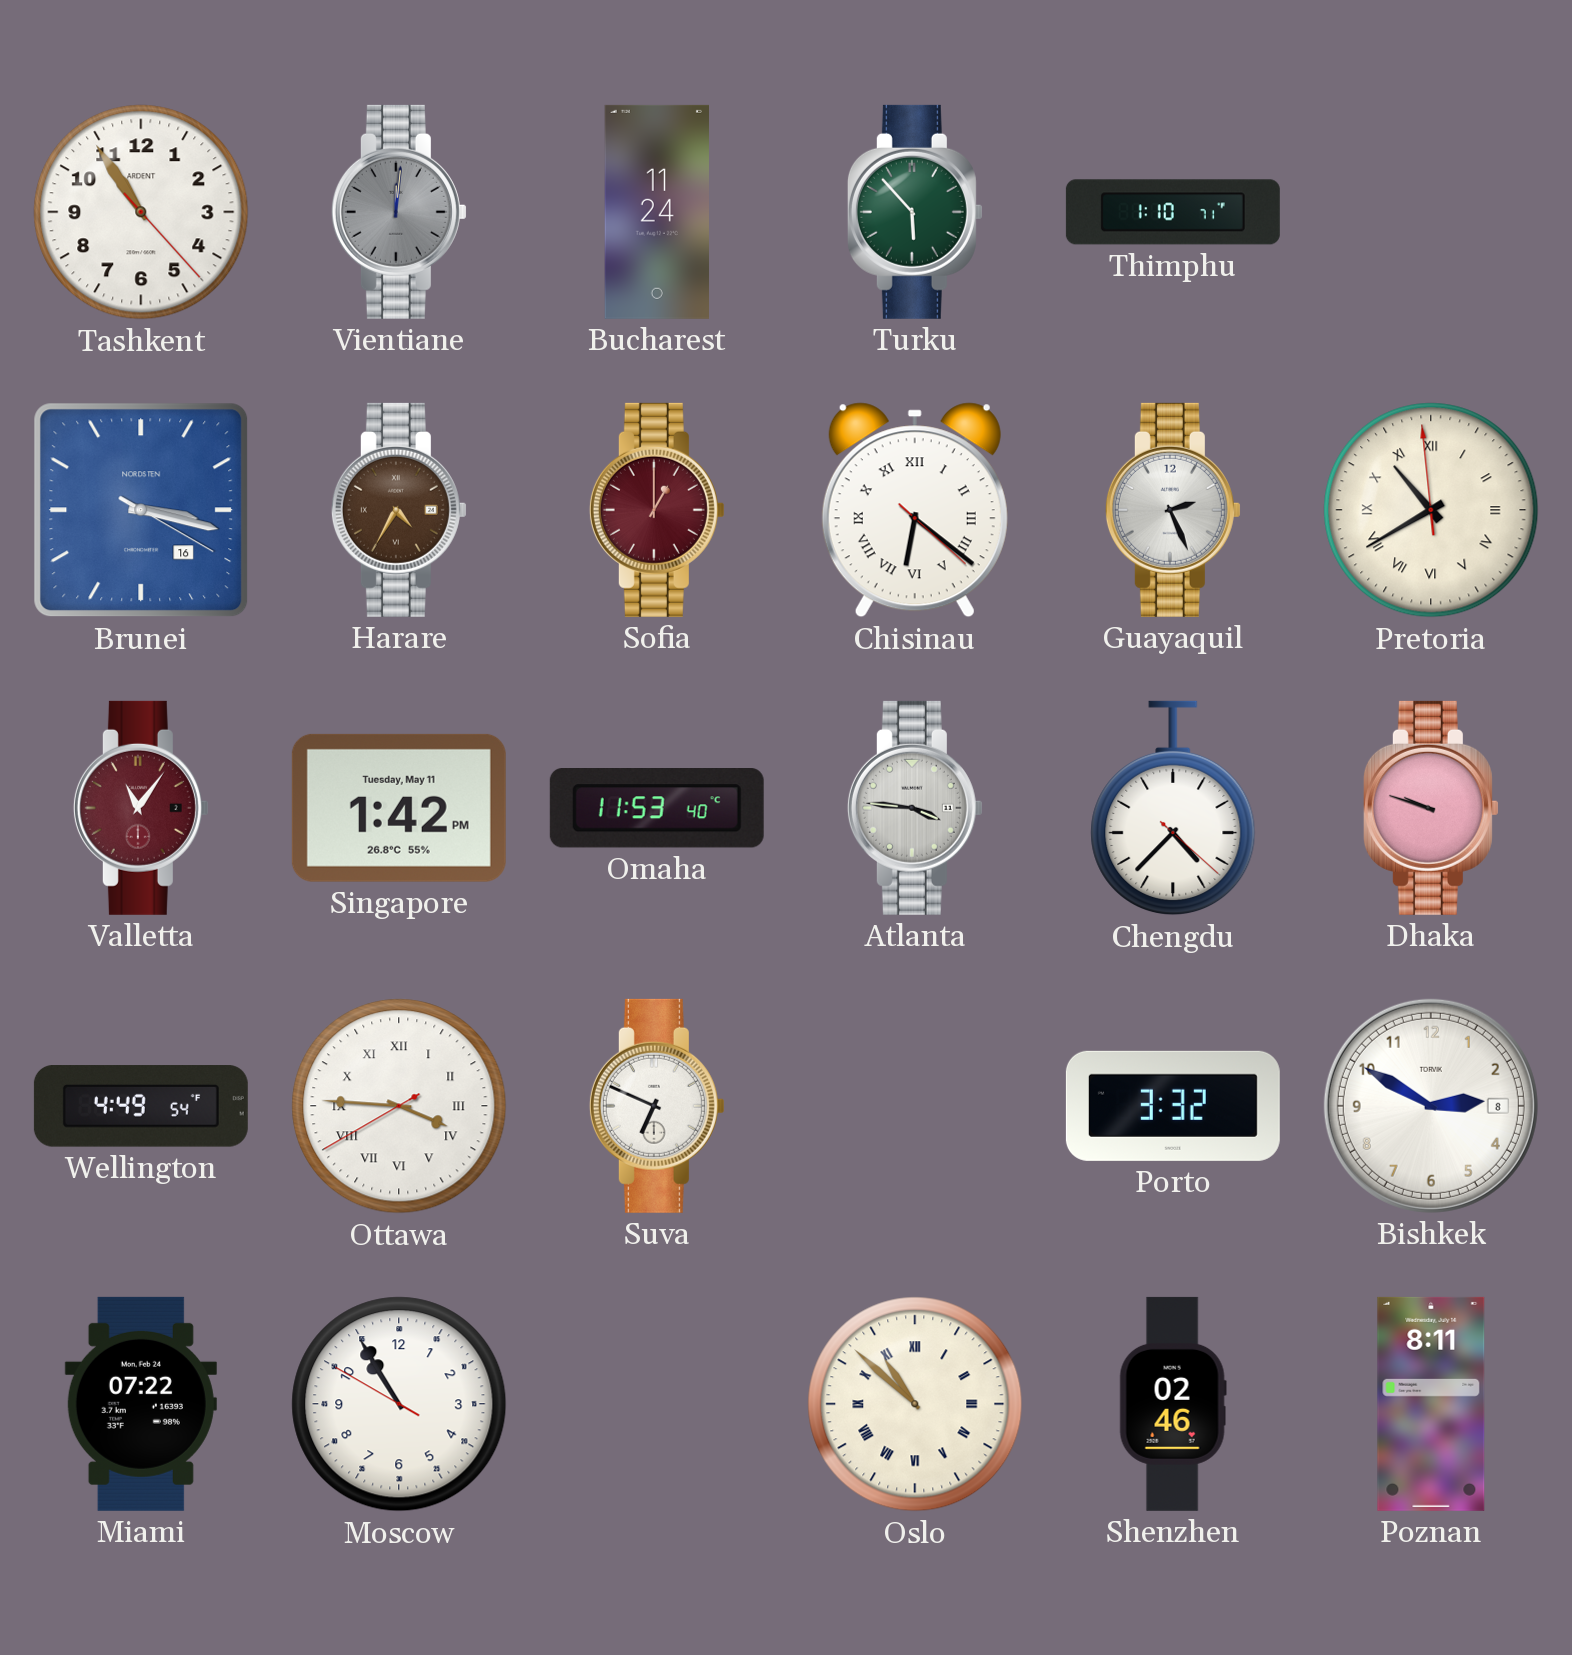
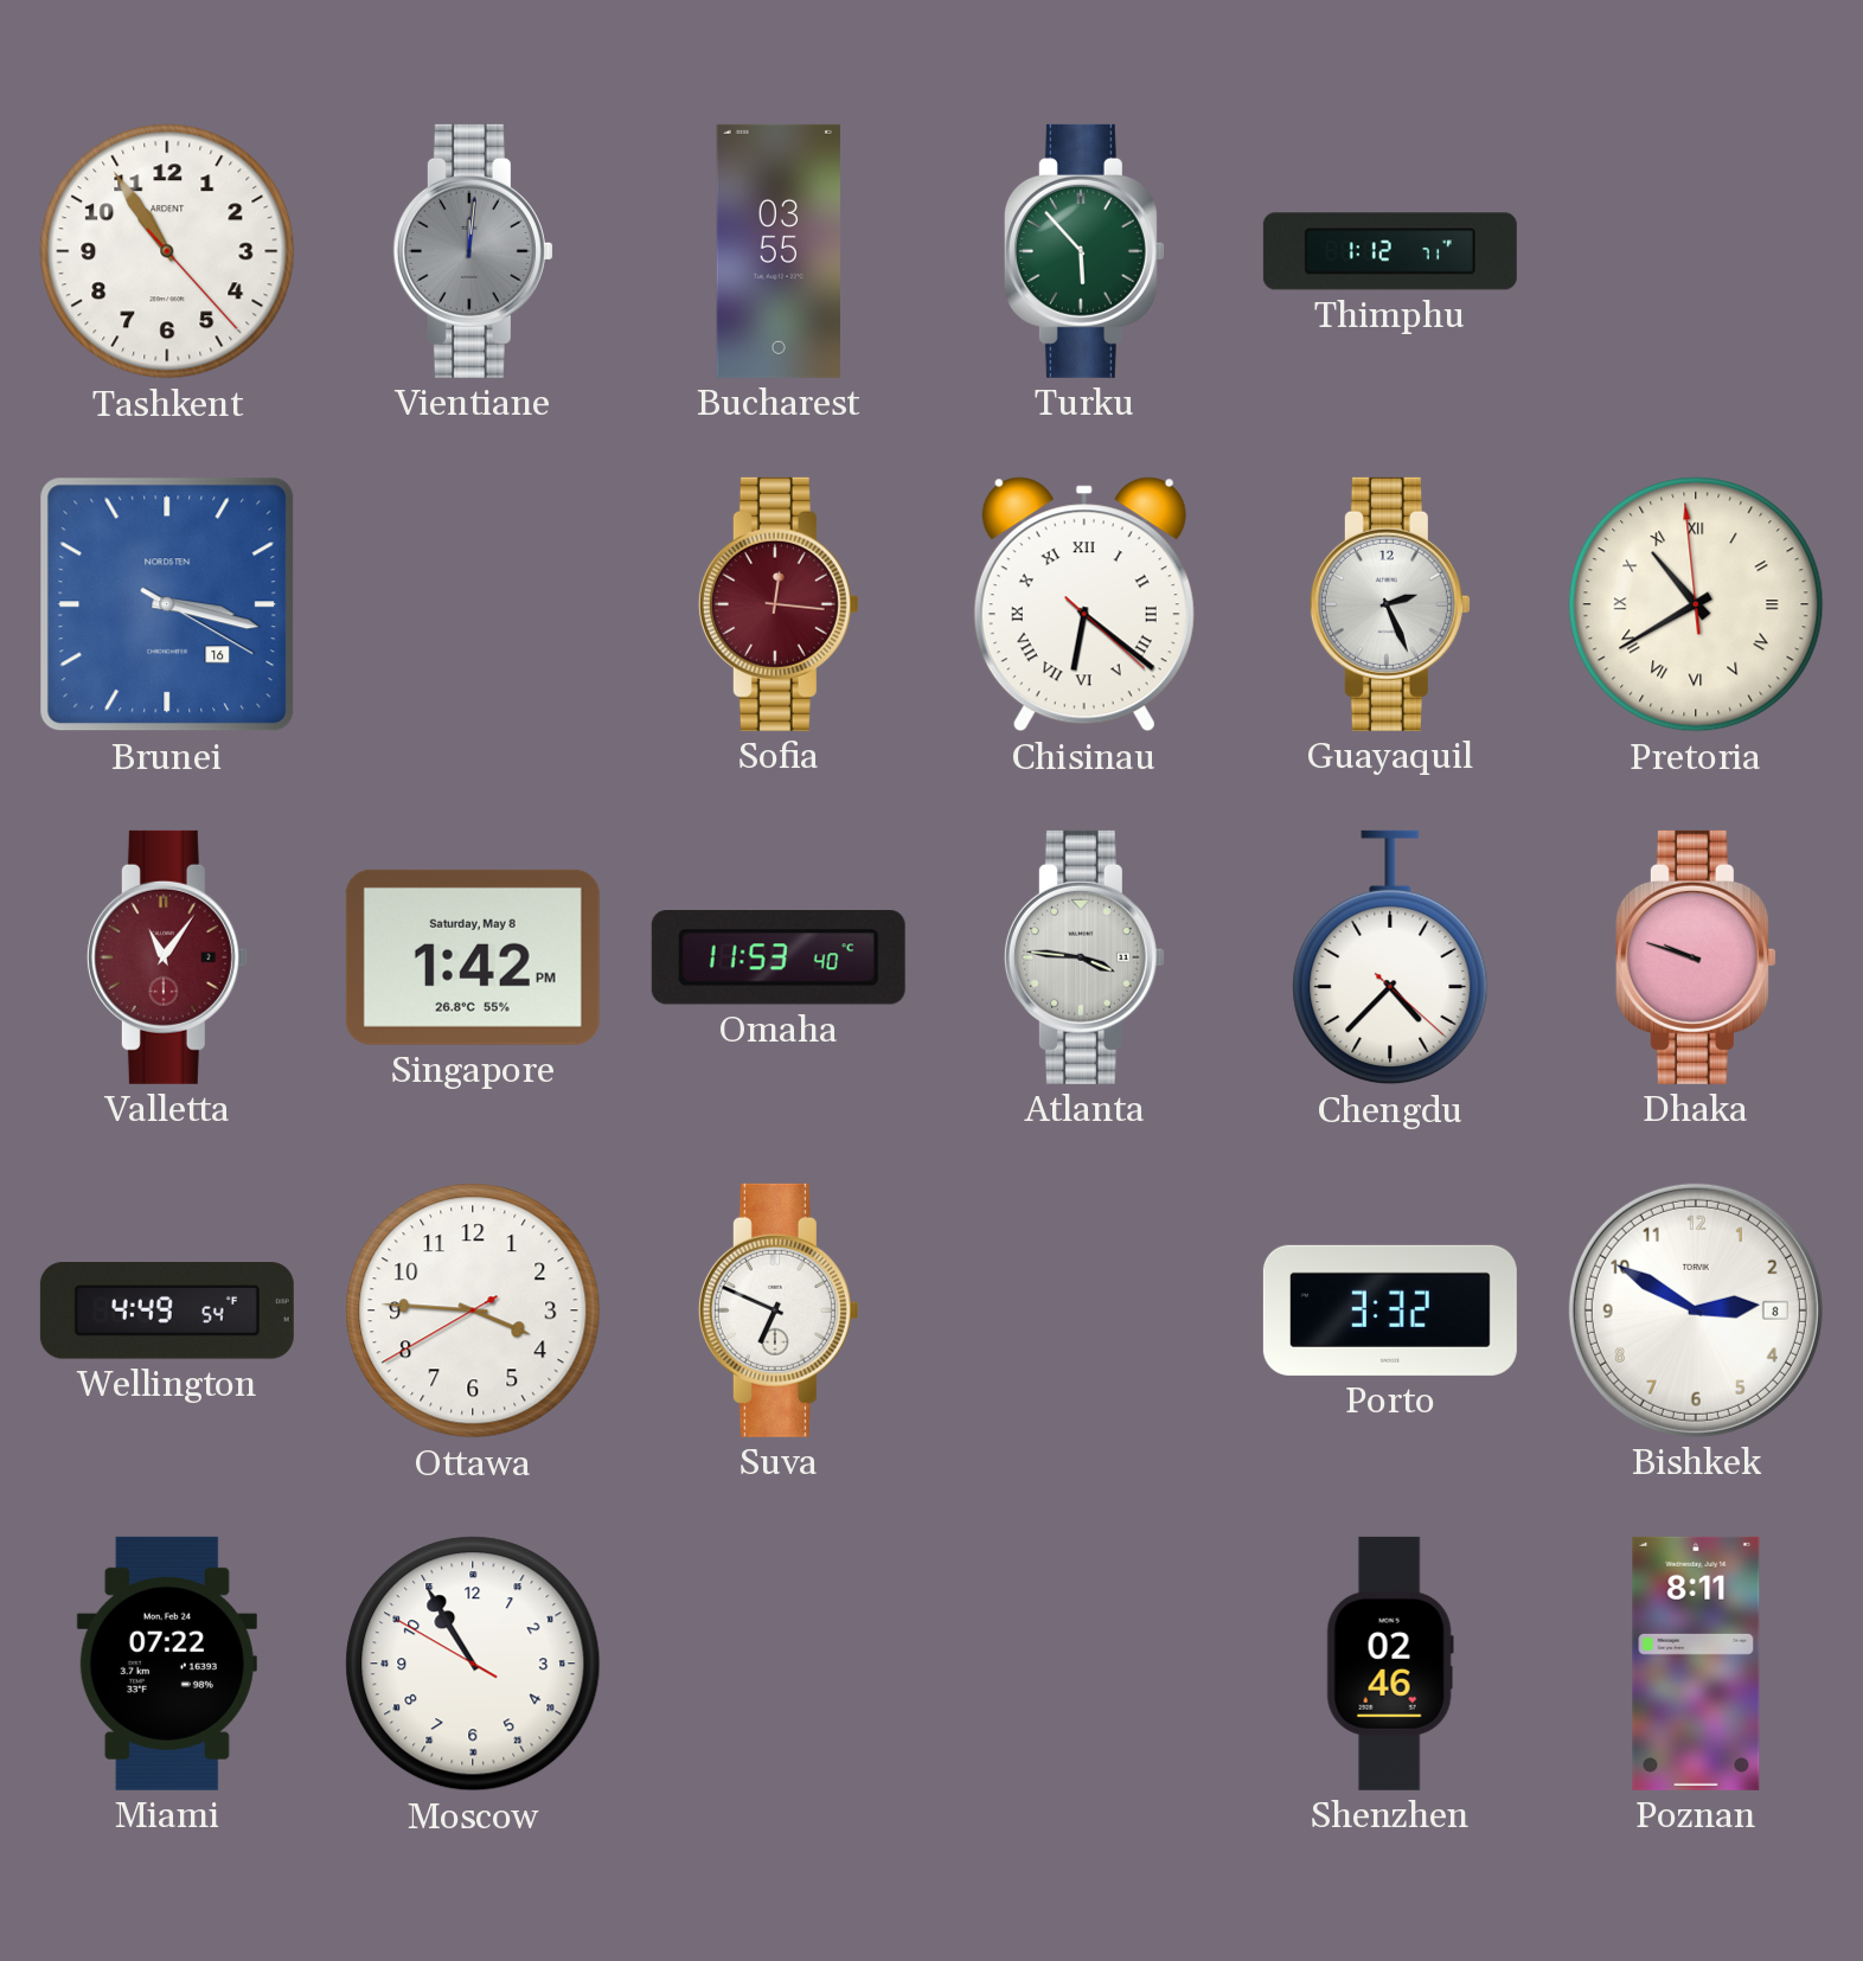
Bucharest: 11:24 -> 03:55 (777, 251)
Thimphu: 1:10 -> 1:12 (1390, 251)
Harare: 4:35 -> none (399, 510)
Sofia: 1:00 -> 12:16 (779, 604)
Singapore date: Tuesday, May 11 -> Saturday, May 8 (473, 957)
Ottawa numerals: Roman -> Arabic (473, 1310)
Oslo: 10:52 -> none (915, 1404)
